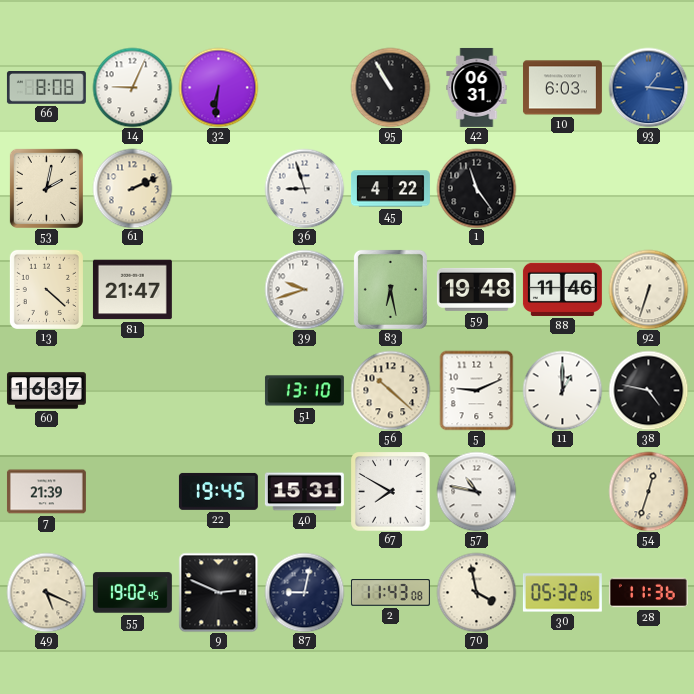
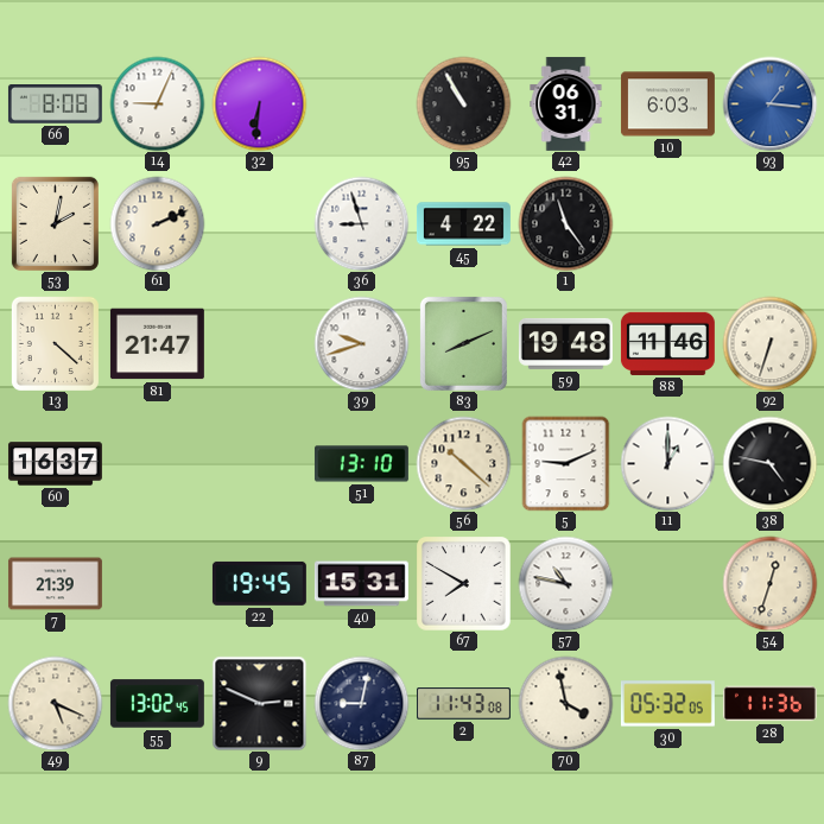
83: 6:28 -> 8:11 (463, 343)
55: 19:02 -> 13:02 (157, 704)
